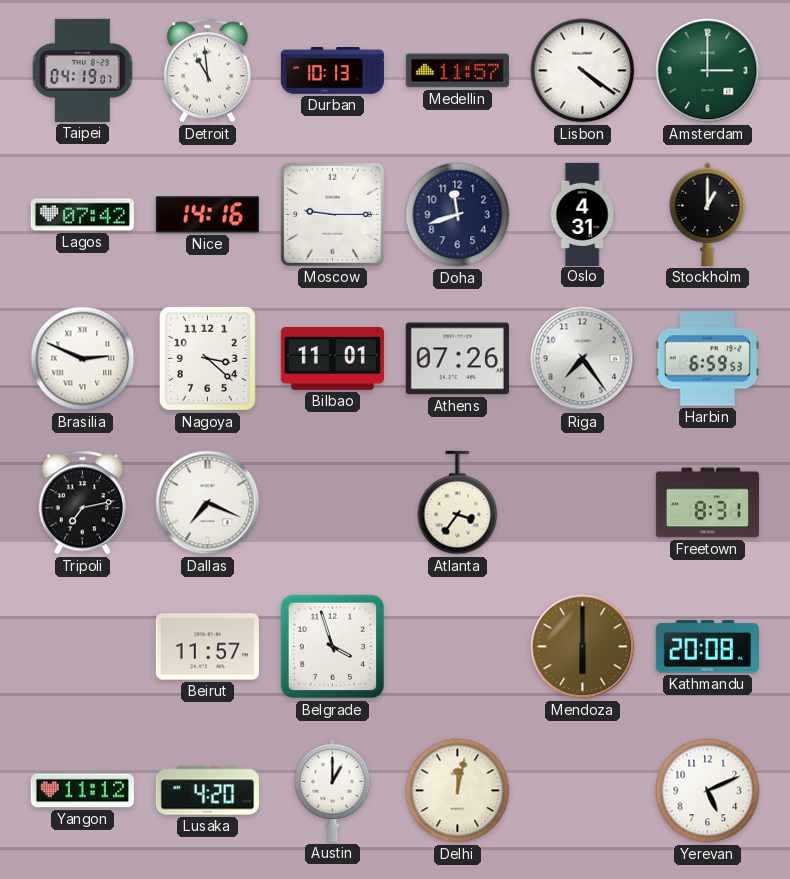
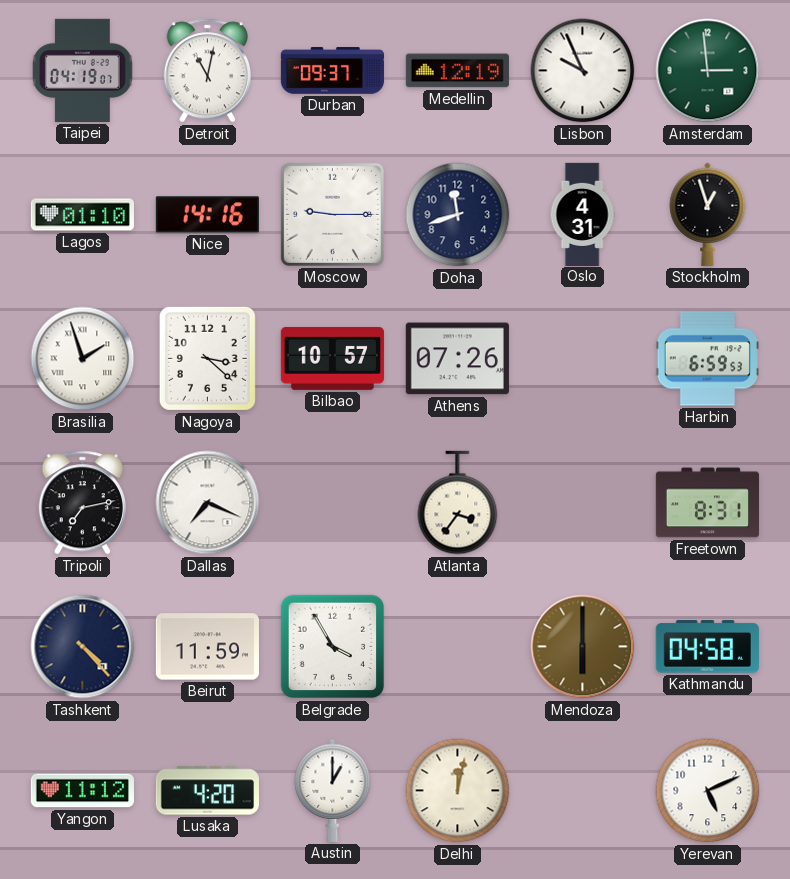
Detroit: 10:59 -> 11:02 (207, 71)
Durban: 10:13 -> 09:37 (332, 71)
Medellin: 11:57 -> 12:19 (457, 71)
Lisbon: 4:21 -> 9:56 (583, 71)
Amsterdam: 3:00 -> 2:59 (708, 71)
Lagos: 07:42 -> 01:10 (82, 215)
Stockholm: 1:00 -> 12:57 (708, 214)
Brasilia: 2:49 -> 1:57 (83, 359)
Bilbao: 11:01 -> 10:57 (332, 358)
Riga: 7:24 -> none (583, 359)
Tashkent: none -> 4:23 (83, 647)
Beirut: 11:57 -> 11:59 (207, 647)
Belgrade: 3:57 -> 3:55 (333, 647)
Kathmandu: 20:08 -> 04:58 (707, 647)
